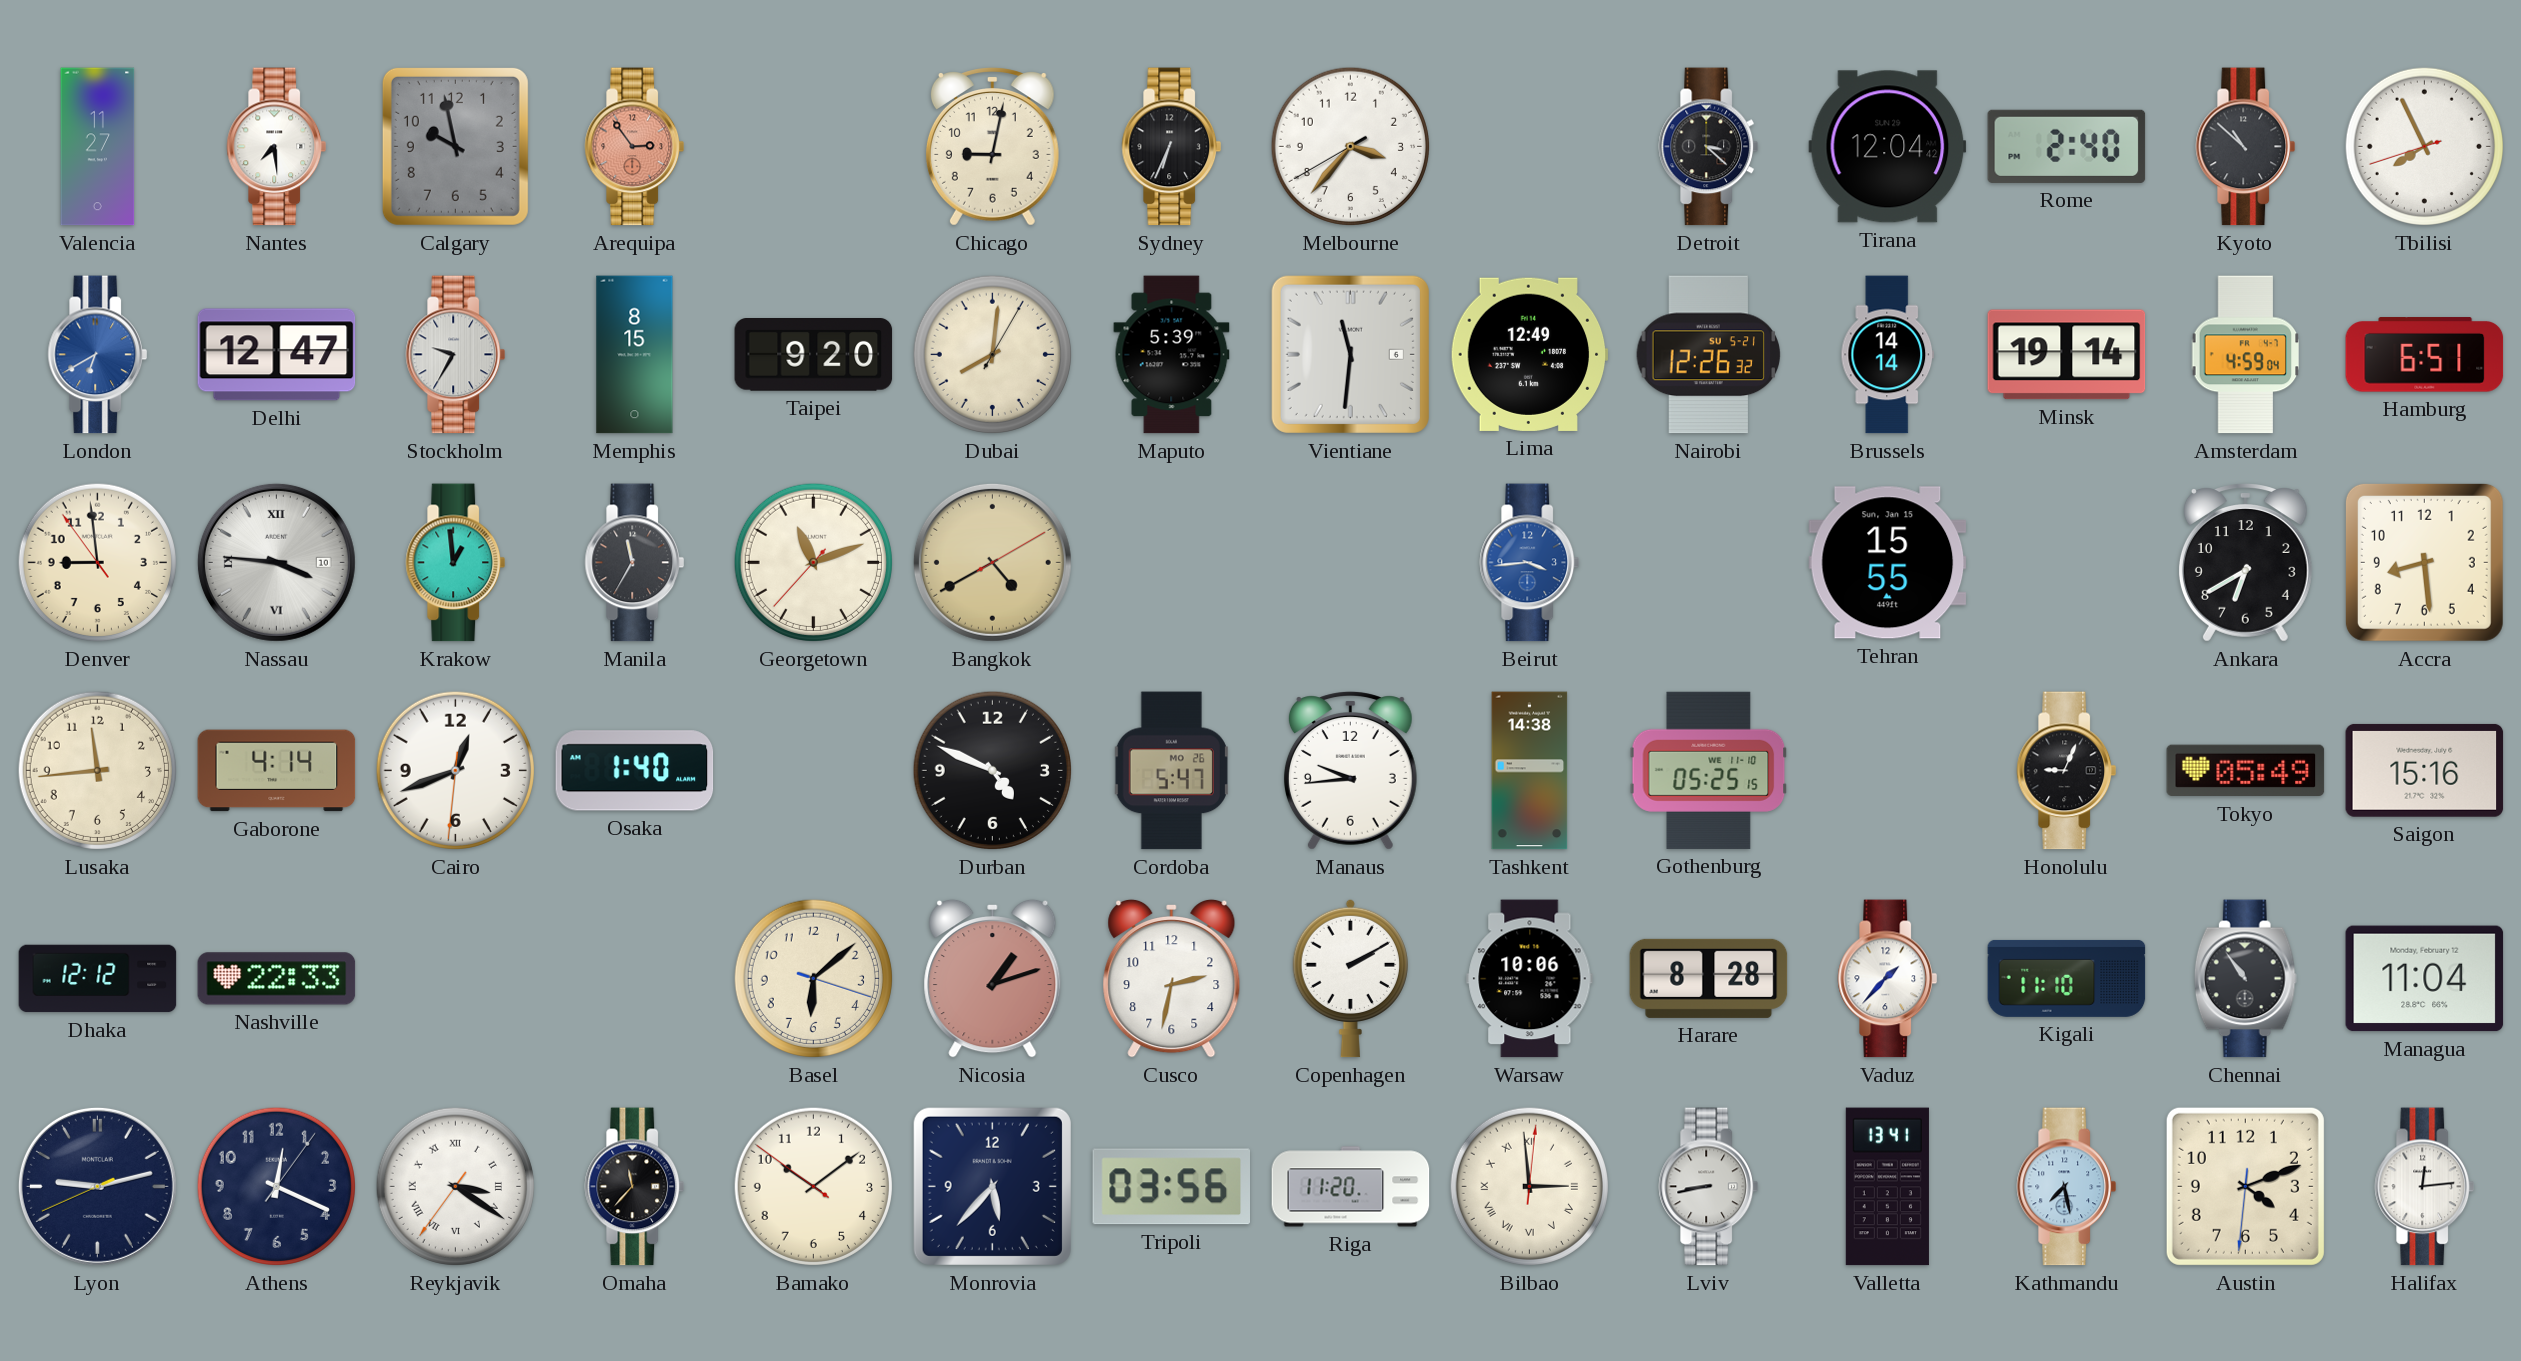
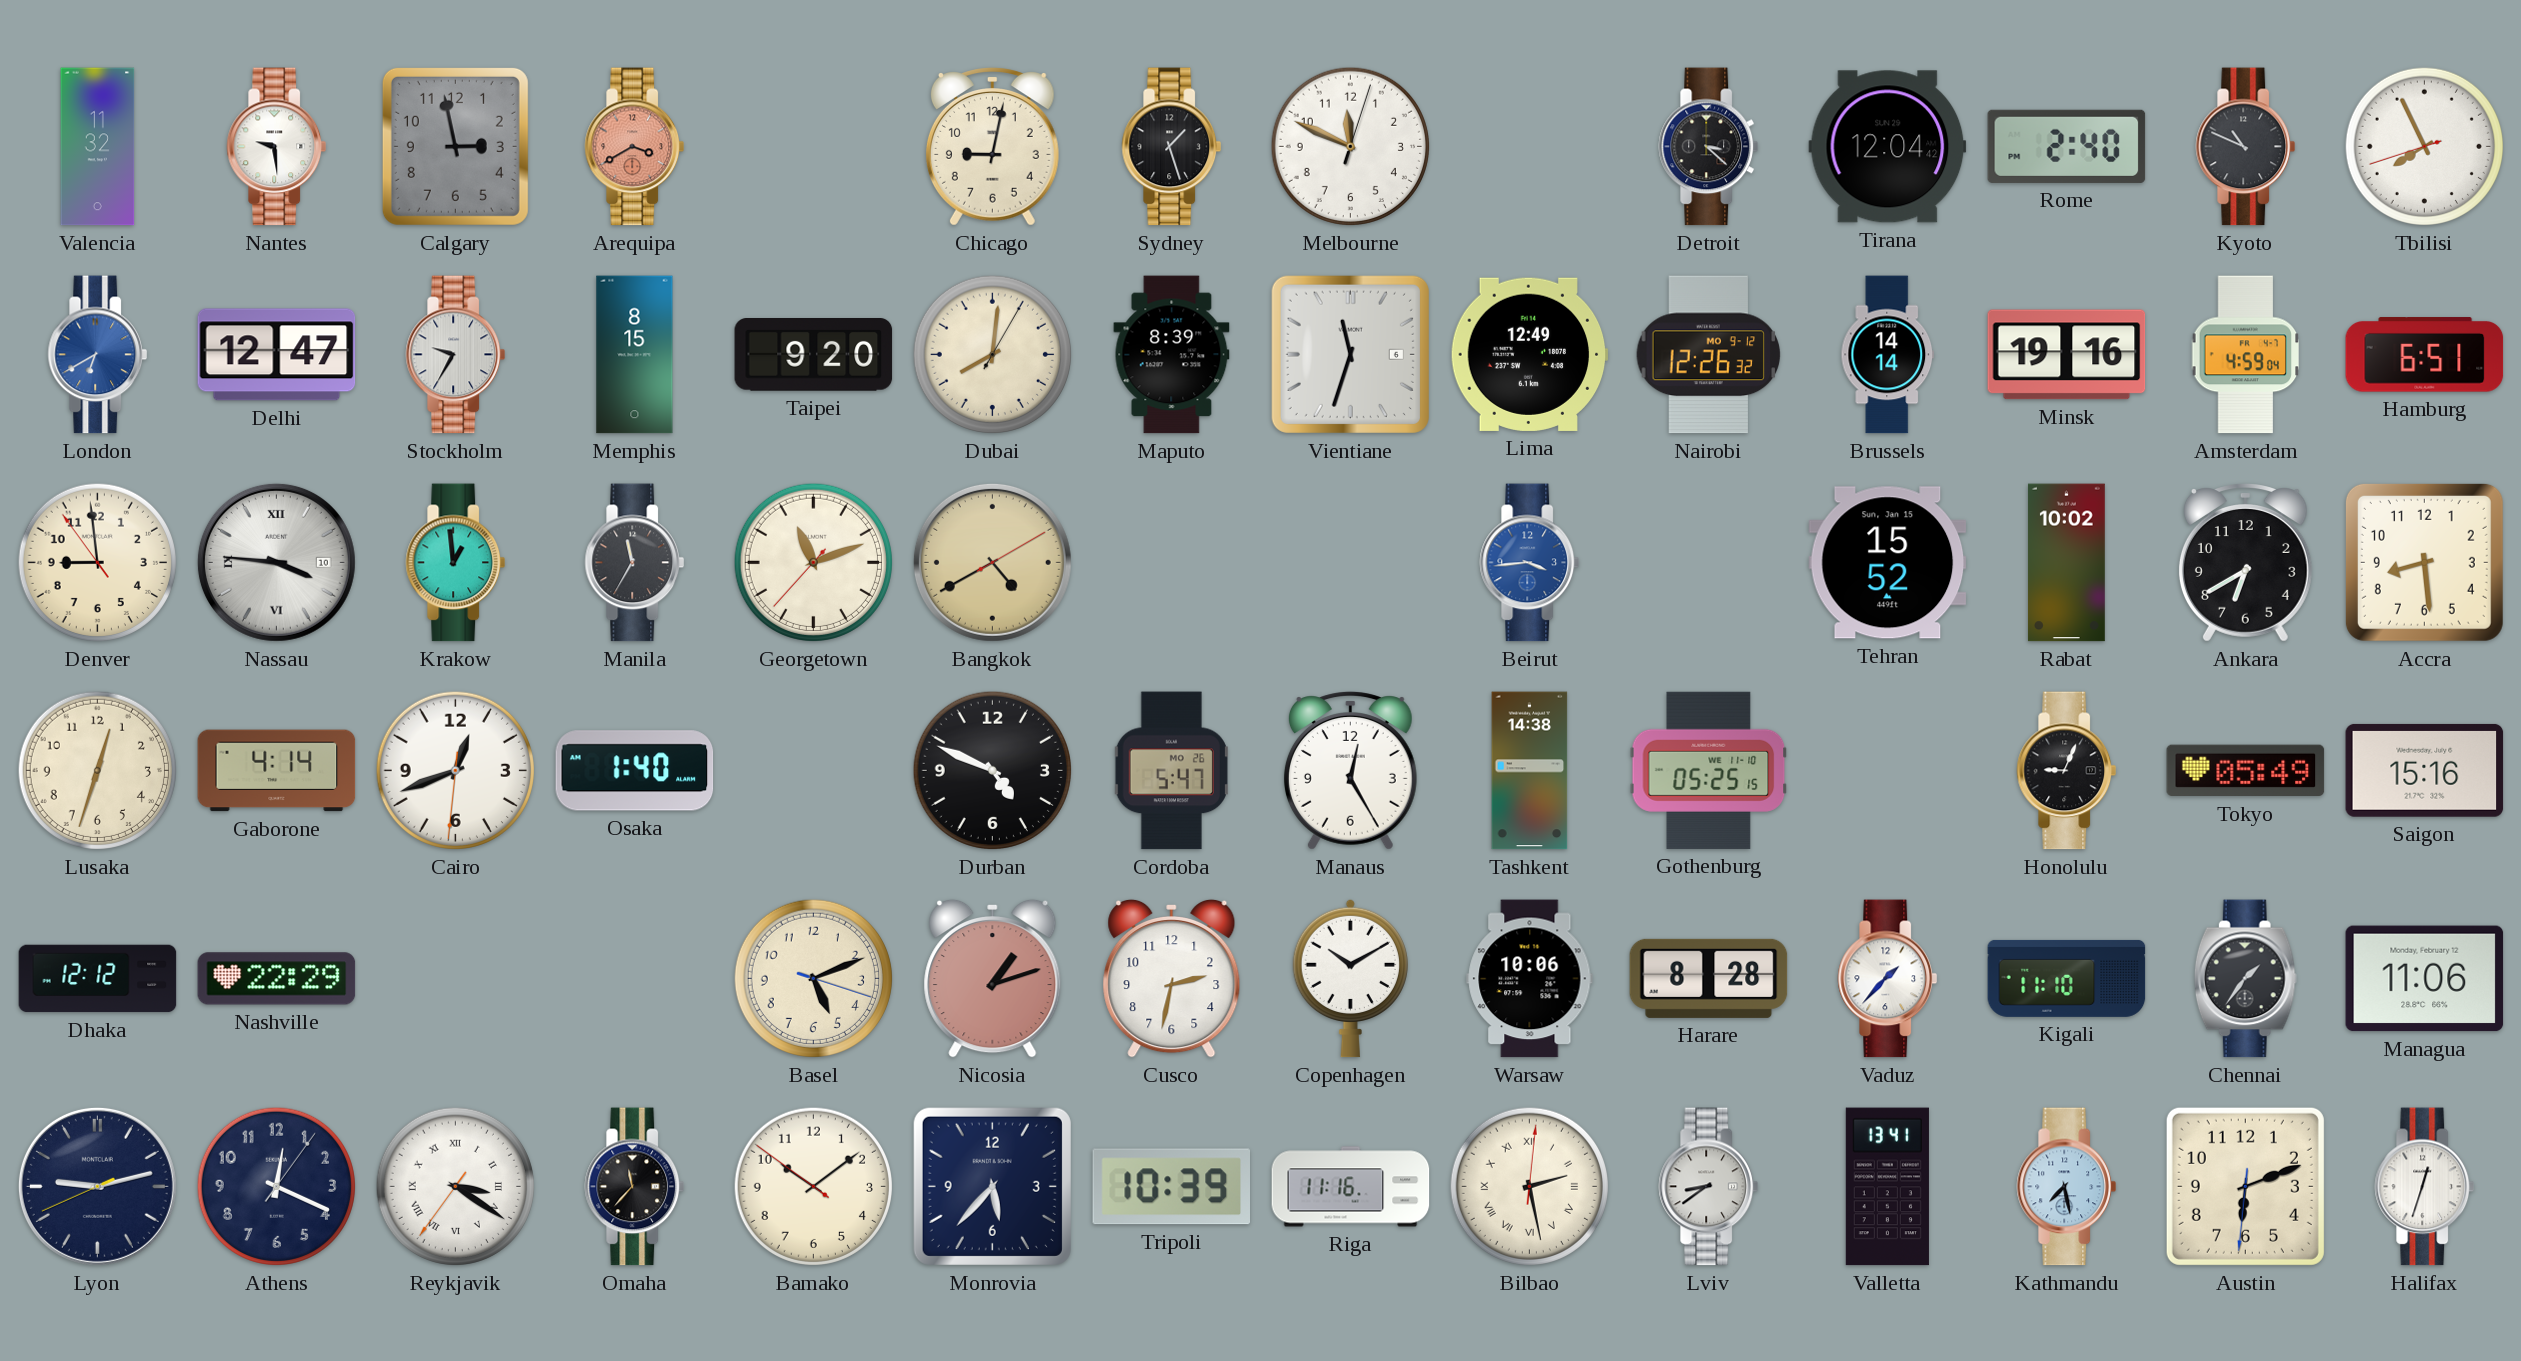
Valencia: 11:27 -> 11:32 (98, 147)
Nantes: 7:29 -> 9:29 (277, 147)
Calgary: 9:58 -> 2:58 (455, 146)
Arequipa: 2:54 -> 3:40 (635, 147)
Sydney: 6:34 -> 1:27 (1172, 147)
Melbourne: 3:36 -> 11:49 (1350, 146)
Kyoto: 10:52 -> 10:49 (2246, 147)
Maputo: 5:39 -> 8:39 (1172, 355)
Vientiane: 11:31 -> 11:33 (1350, 354)
Nairobi date: SU 5-21 -> MO 9-12 (1708, 355)
Minsk: 19:14 -> 19:16 (2067, 355)
Tehran: 15:55 -> 15:52 (1888, 563)
Rabat: none -> 10:02 (2066, 563)
Lusaka: 11:44 -> 12:33 (97, 770)
Manaus: 9:44 -> 12:25 (1350, 771)
Nashville: 22:33 -> 22:29 (277, 979)
Basel: 6:08 -> 5:11 (813, 978)
Copenhagen: 2:10 -> 10:10 (1350, 978)
Chennai: 10:54 -> 1:36 (2245, 979)
Managua: 11:04 -> 11:06 (2425, 979)
Tripoli: 03:56 -> 10:39 (1171, 1187)
Riga: 11:20 -> 11:16 (1351, 1187)
Bilbao: 2:59 -> 2:28 (1529, 1186)
Lviv: 8:43 -> 8:39 (1709, 1187)
Austin: 4:11 -> 6:11 (2245, 1186)
Halifax: 12:14 -> 12:33 (2425, 1187)
